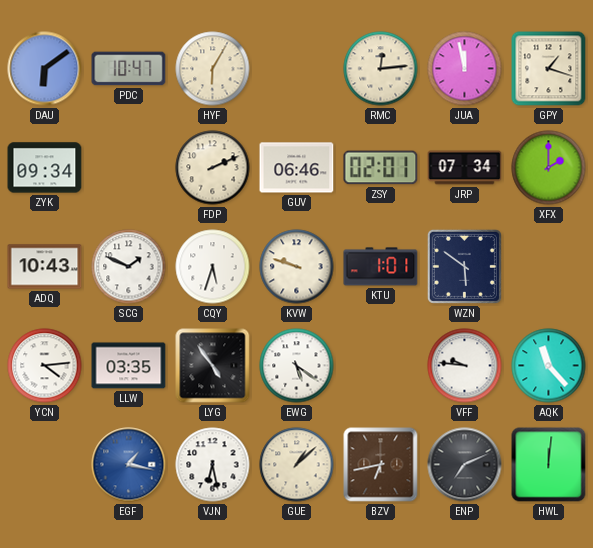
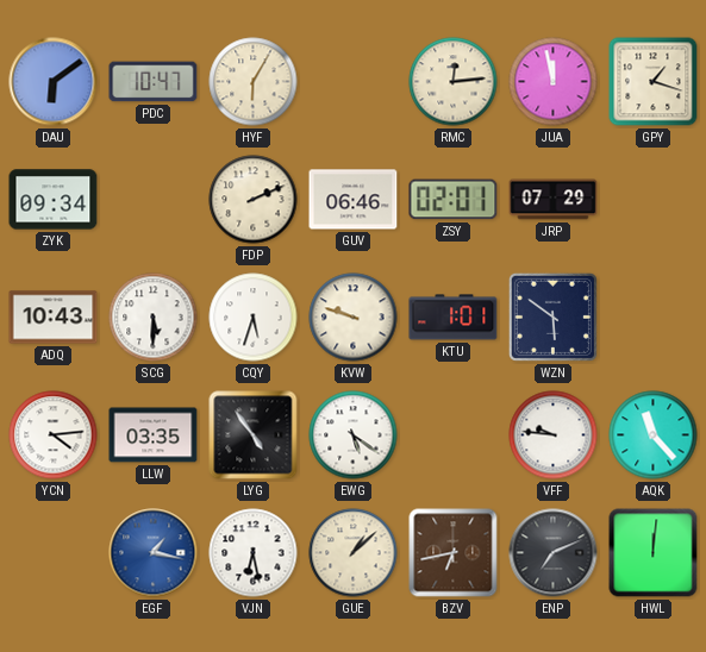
JRP: 07:34 -> 07:29 (554, 200)
XFX: 2:00 -> none (549, 168)
SCG: 1:49 -> 5:30 (154, 318)
